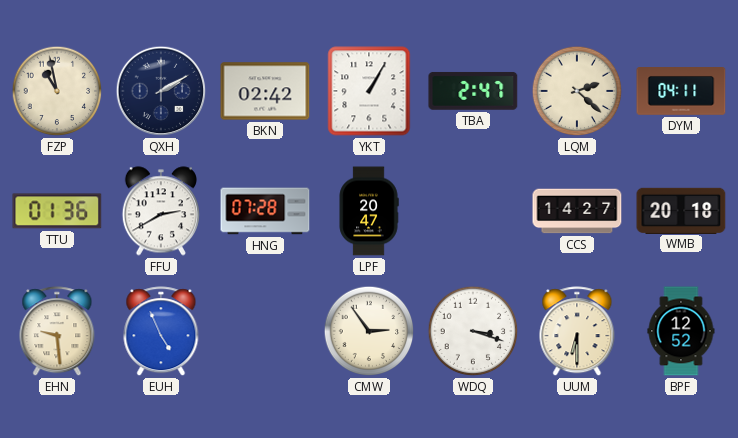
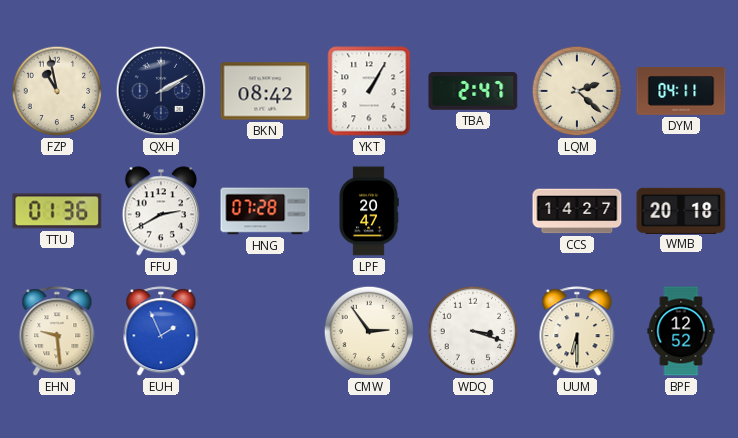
BKN: 02:42 -> 08:42 (265, 91)
EUH: 4:56 -> 1:56 (161, 332)
